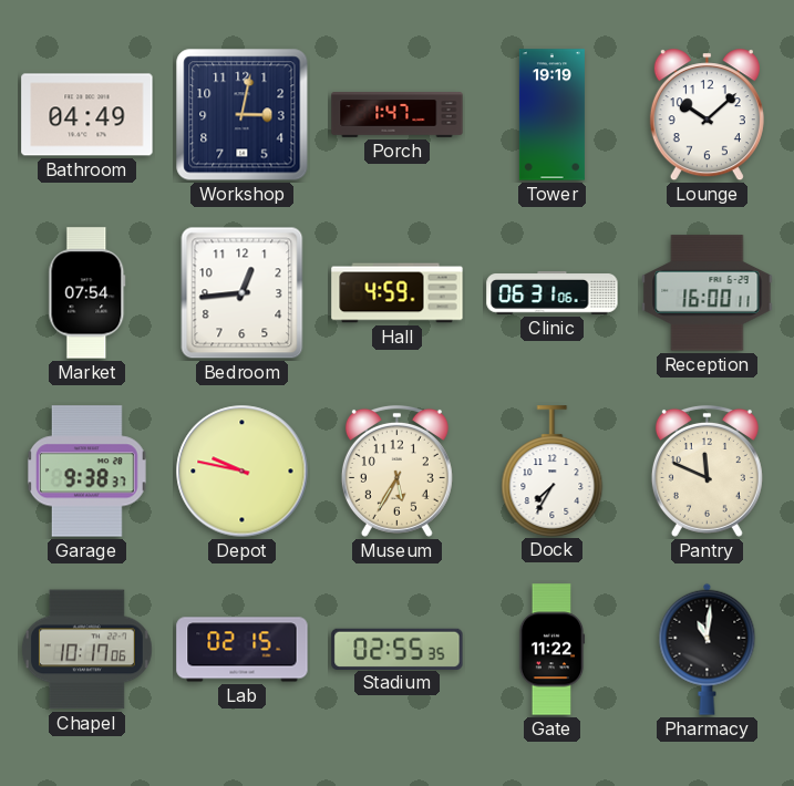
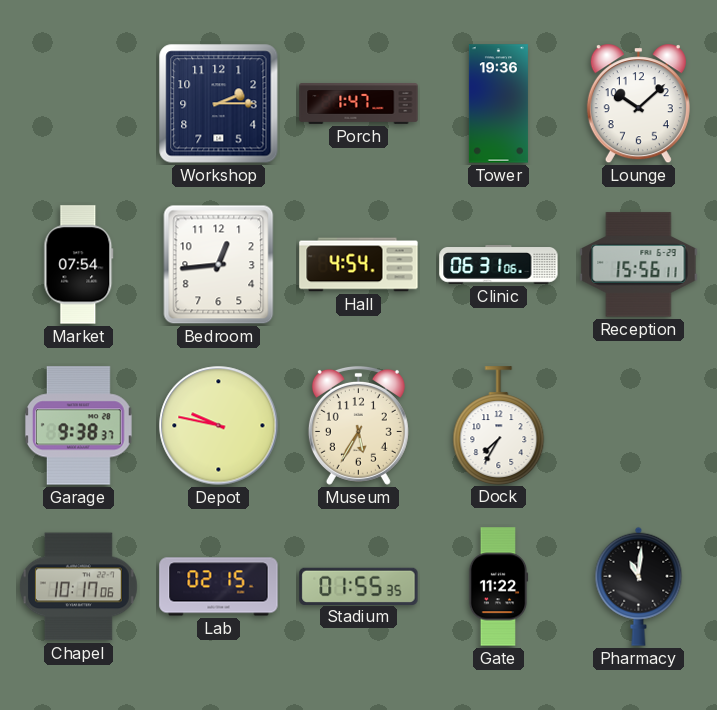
Bathroom: 04:49 -> none (87, 115)
Workshop: 3:02 -> 2:15 (219, 104)
Tower: 19:19 -> 19:36 (498, 104)
Hall: 4:59 -> 4:54 (359, 265)
Reception: 16:00 -> 15:56 (639, 265)
Pantry: 11:49 -> none (707, 470)
Stadium: 02:55 -> 01:55 (359, 586)
